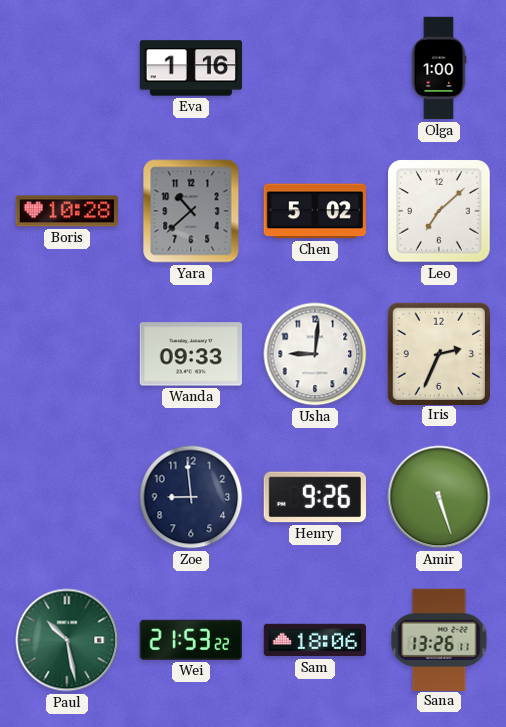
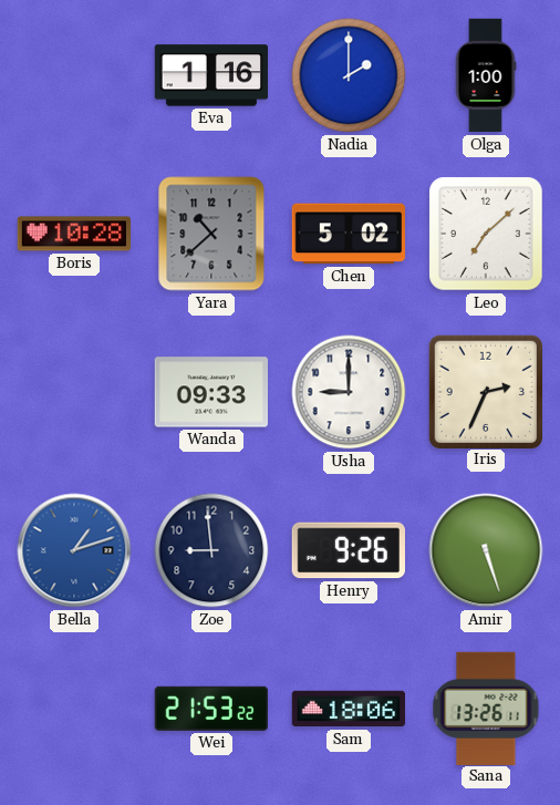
Nadia: none -> 2:00 (349, 75)
Usha: 9:01 -> 9:00 (349, 392)
Bella: none -> 1:12 (74, 550)
Paul: 10:28 -> none (67, 640)
